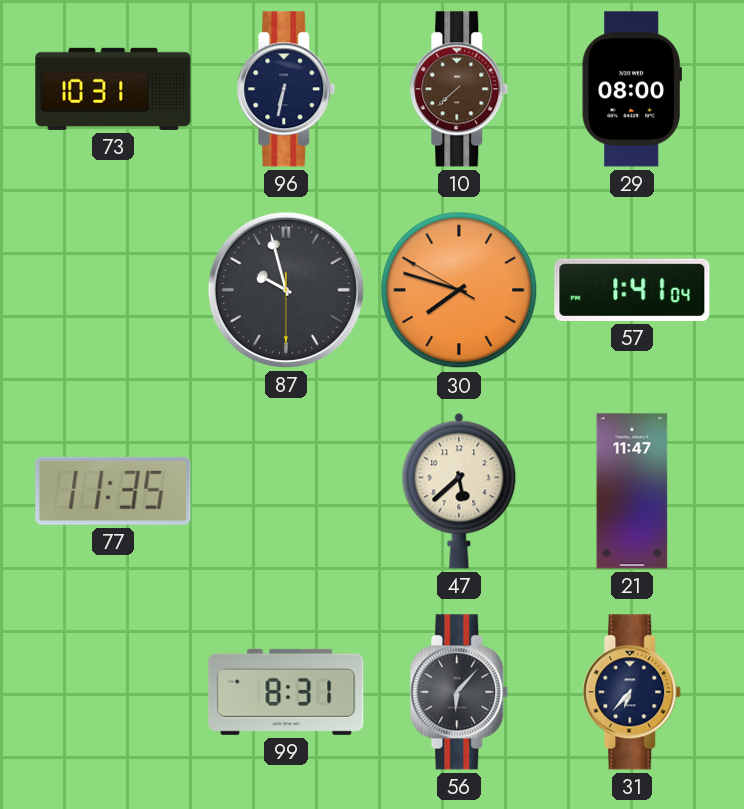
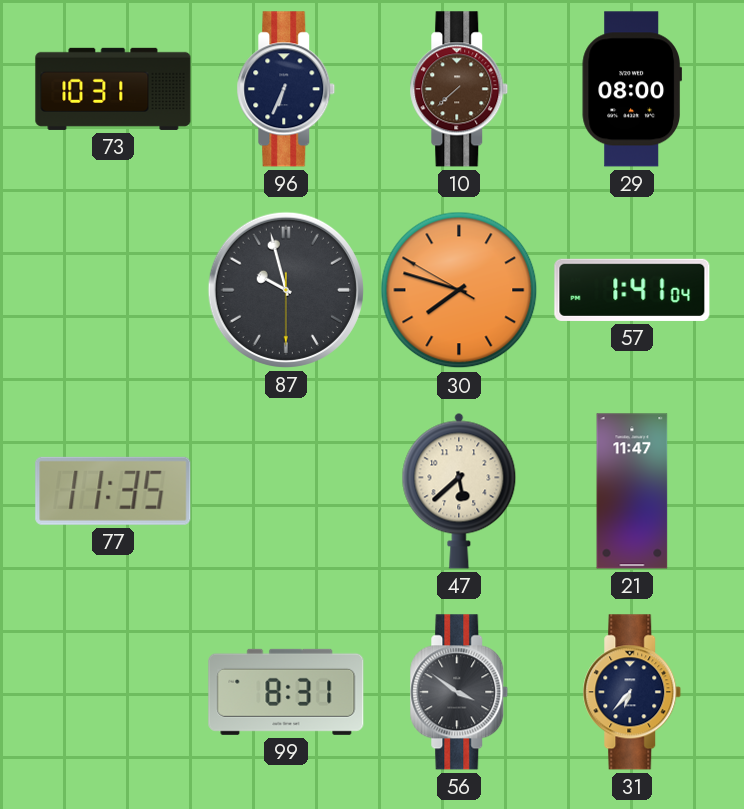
96: 6:32 -> 6:34 (286, 89)
56: 6:07 -> 3:51 (459, 692)
